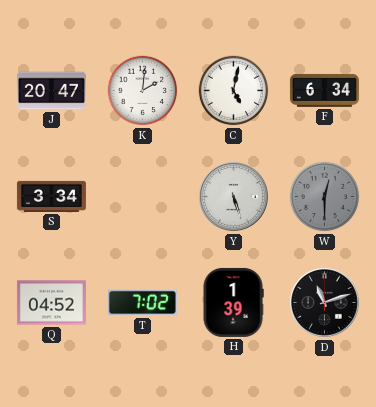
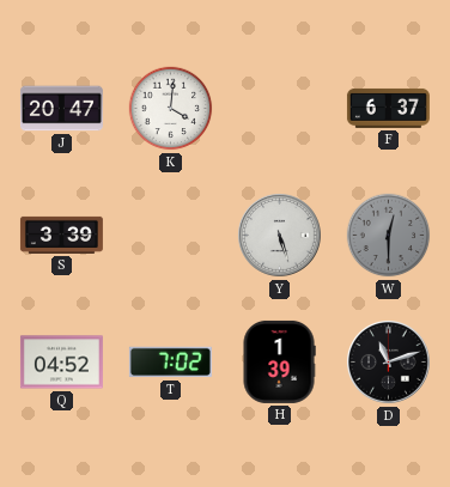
K: 2:01 -> 4:01 (171, 109)
C: 5:02 -> none (234, 91)
F: 6:34 -> 6:37 (388, 108)
S: 3:34 -> 3:39 (61, 235)
